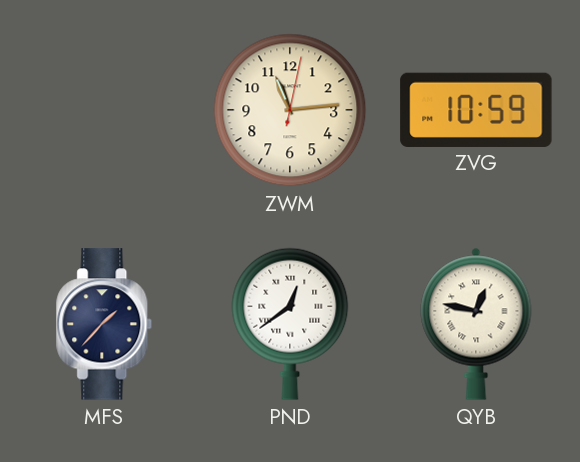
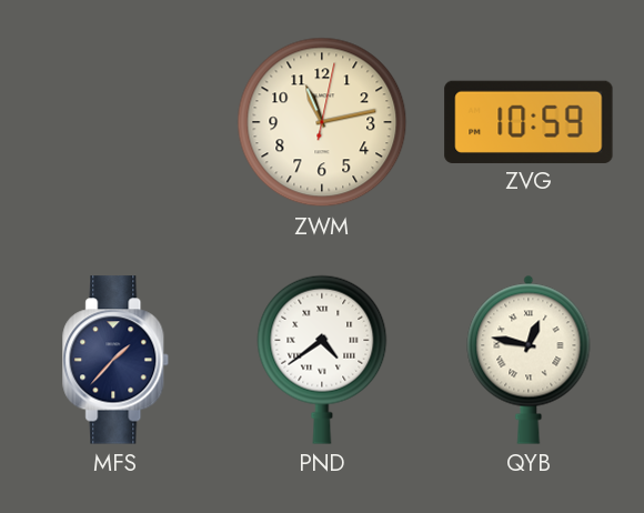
ZWM: 11:14 -> 11:13 (322, 122)
PND: 12:39 -> 4:39 (322, 360)
